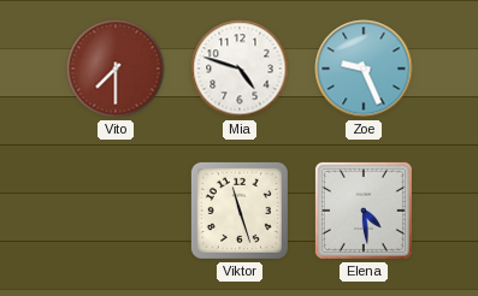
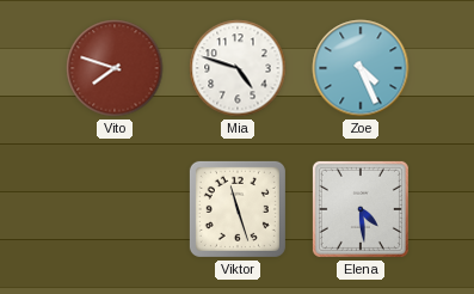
Vito: 7:30 -> 7:48 (115, 68)
Zoe: 9:26 -> 4:26 (361, 68)
